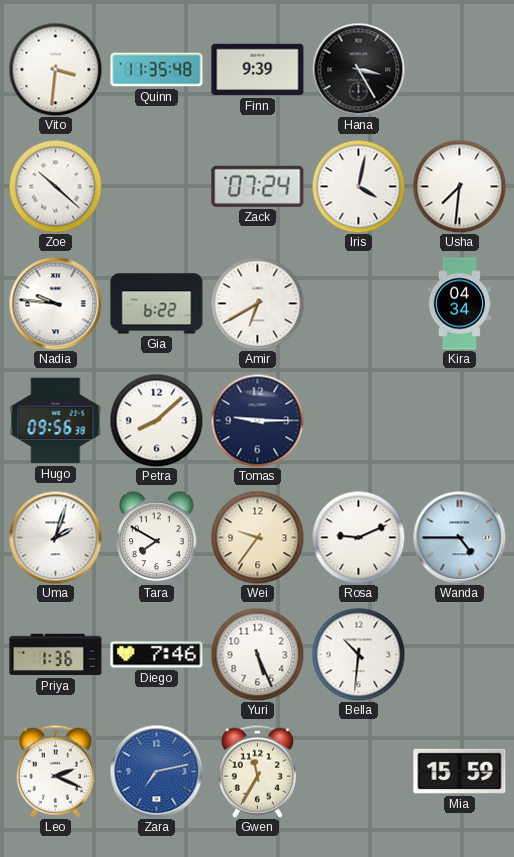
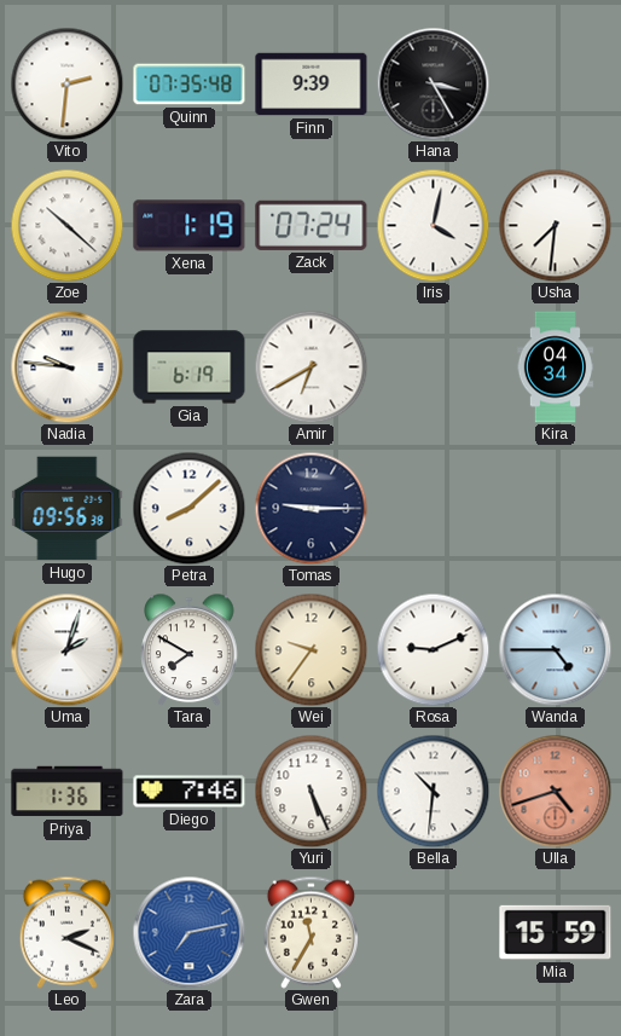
Vito: 3:31 -> 2:31 (66, 83)
Quinn: 11:35 -> 07:35 (190, 85)
Xena: none -> 1:19 (190, 226)
Gia: 6:22 -> 6:19 (190, 367)
Ulla: none -> 4:42 (555, 791)
